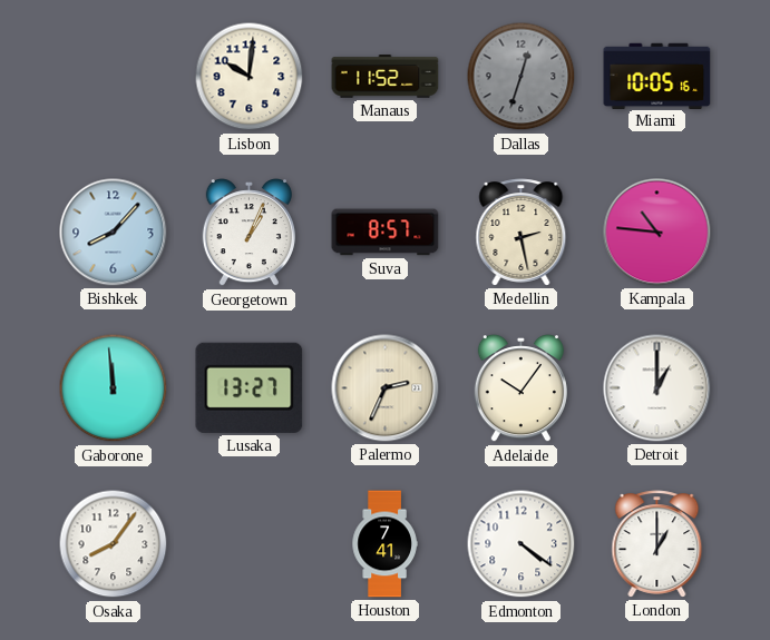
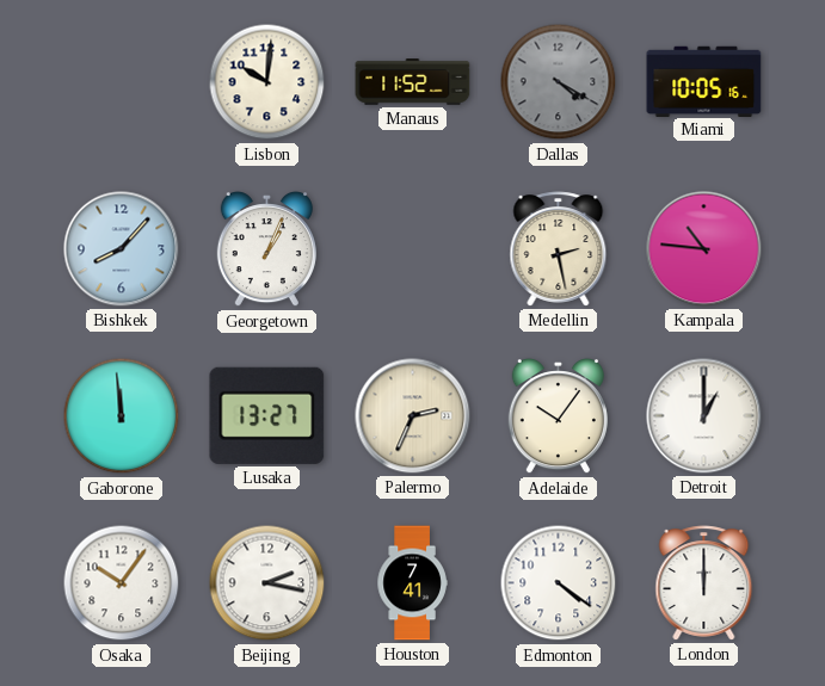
Dallas: 12:33 -> 4:20 (559, 82)
Suva: 8:57 -> none (386, 233)
Osaka: 8:06 -> 10:06 (122, 583)
Beijing: none -> 2:17 (267, 583)
London: 1:00 -> 12:00 (704, 583)
